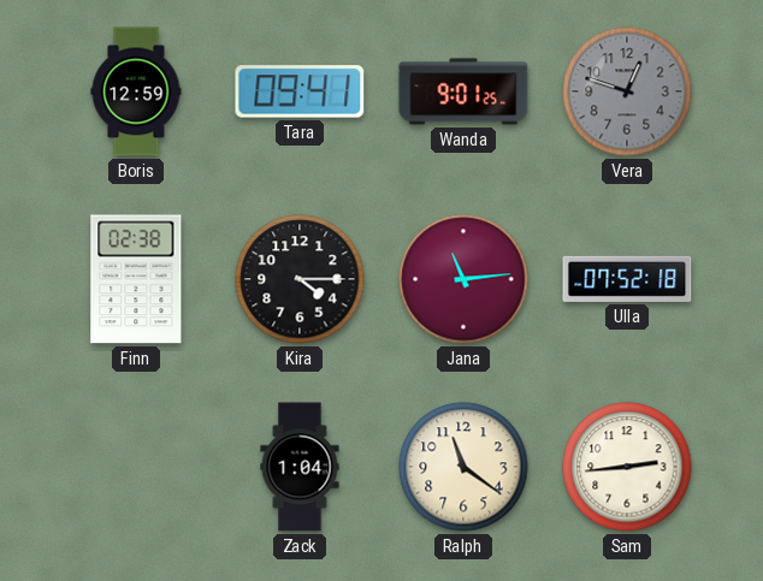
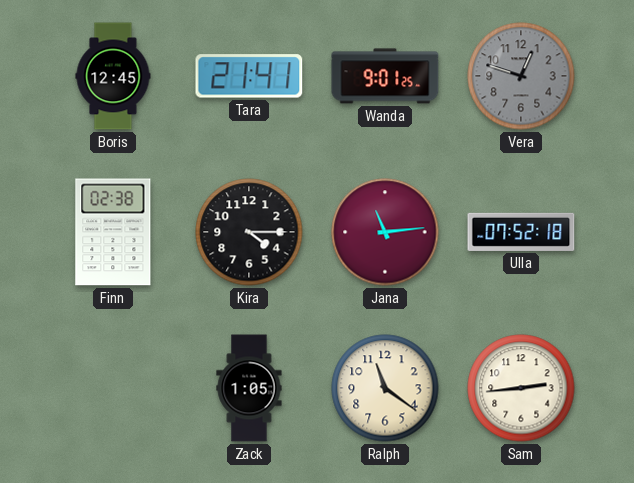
Boris: 12:59 -> 12:45 (113, 76)
Tara: 09:41 -> 21:41 (249, 76)
Zack: 1:04 -> 1:05 (249, 388)
